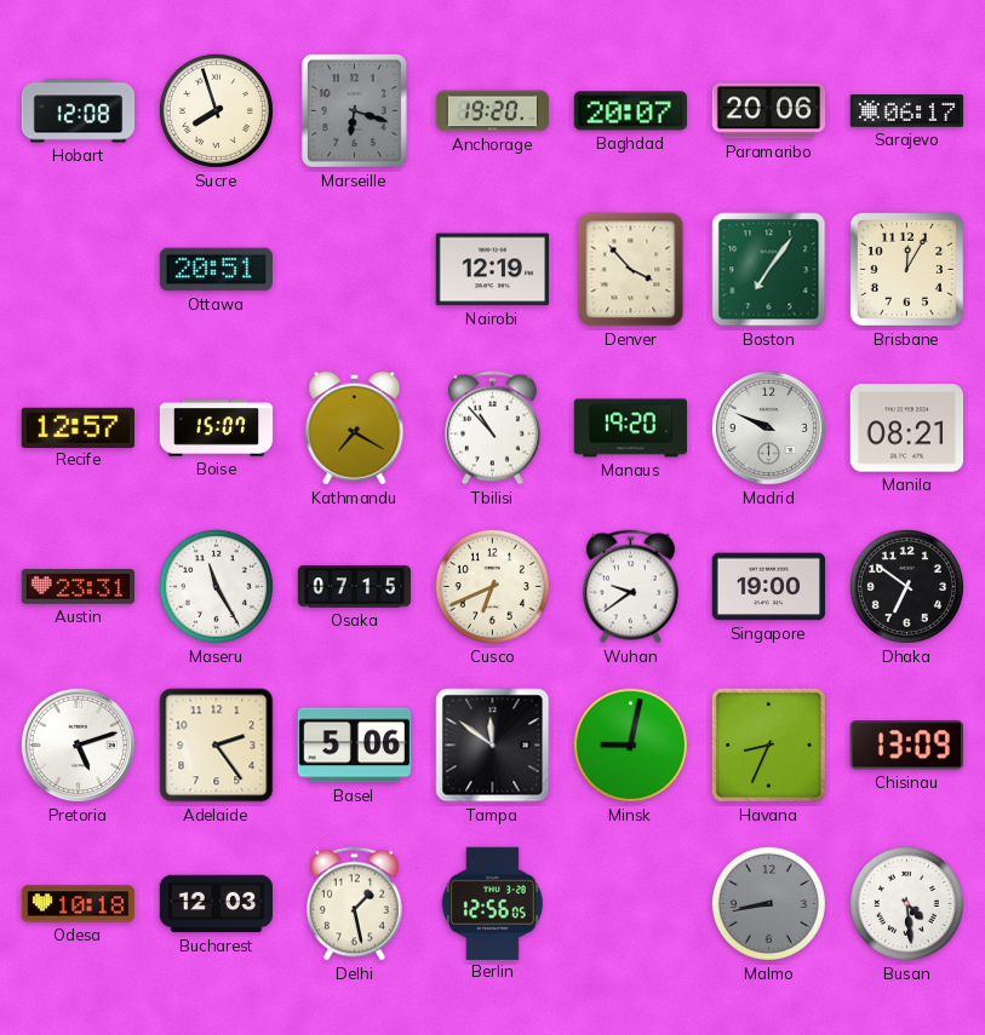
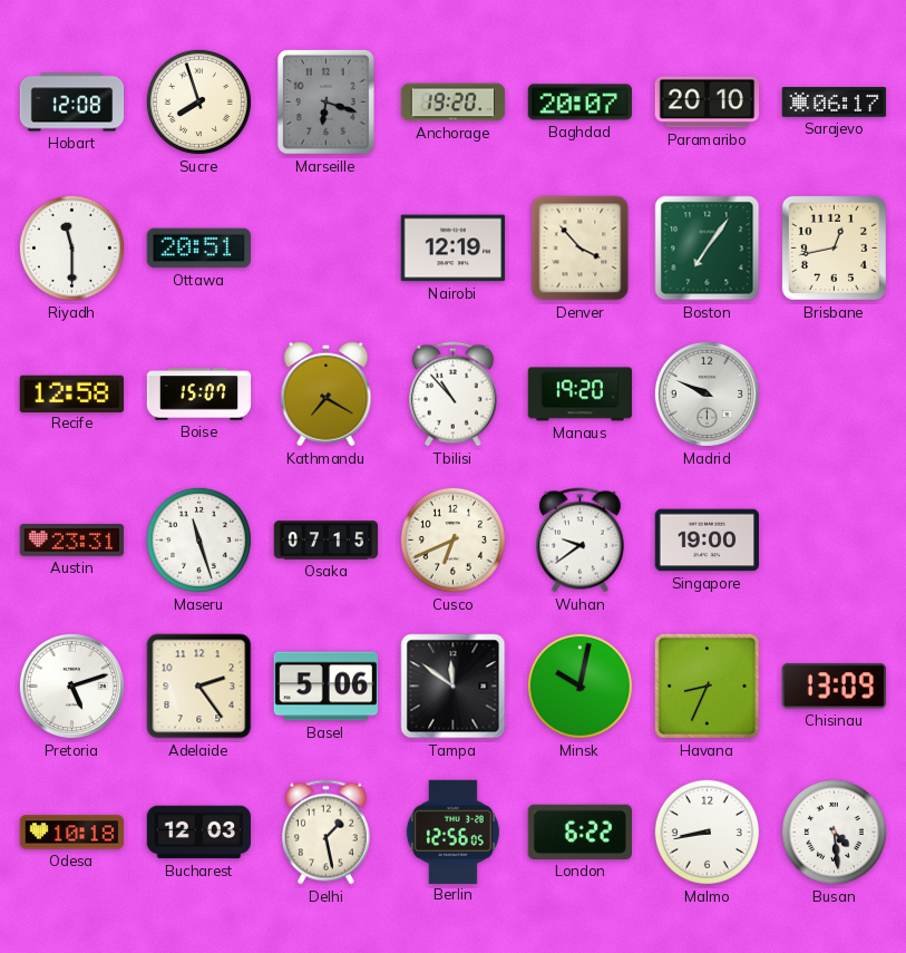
Paramaribo: 20:06 -> 20:10 (708, 103)
Riyadh: none -> 11:30 (71, 247)
Brisbane: 12:05 -> 12:43 (834, 247)
Recife: 12:57 -> 12:58 (71, 393)
Manila: 08:21 -> none (906, 429)
Maseru: 11:25 -> 11:27 (198, 539)
Dhaka: 6:51 -> none (906, 586)
Minsk: 9:02 -> 10:02 (579, 685)
London: none -> 6:22 (579, 832)
Malmo dial: grey -> white (707, 832)
